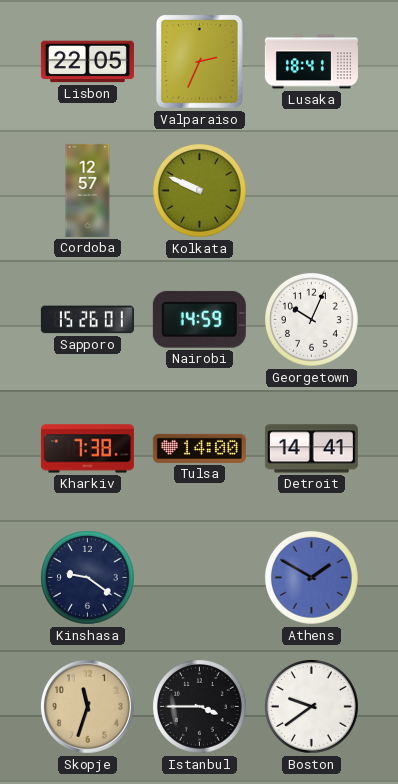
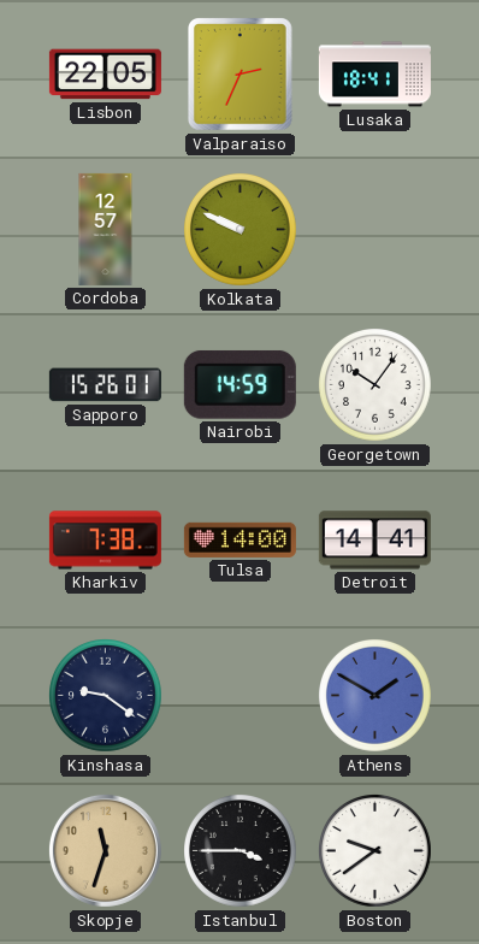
Georgetown: 10:04 -> 10:06 (375, 385)
